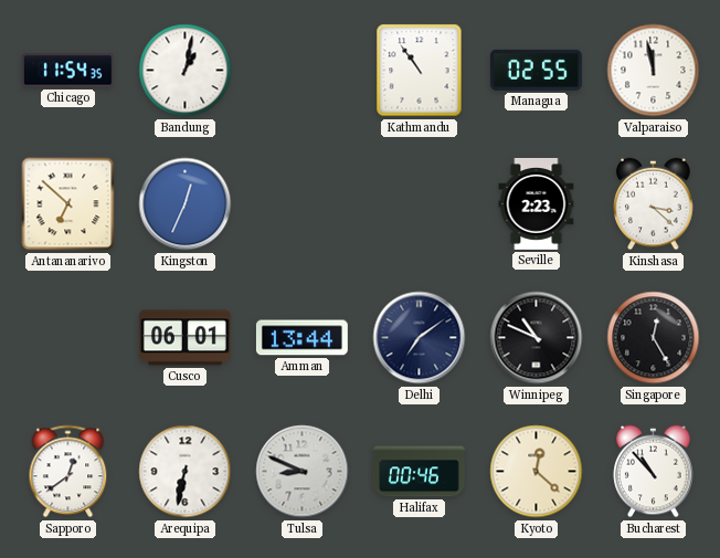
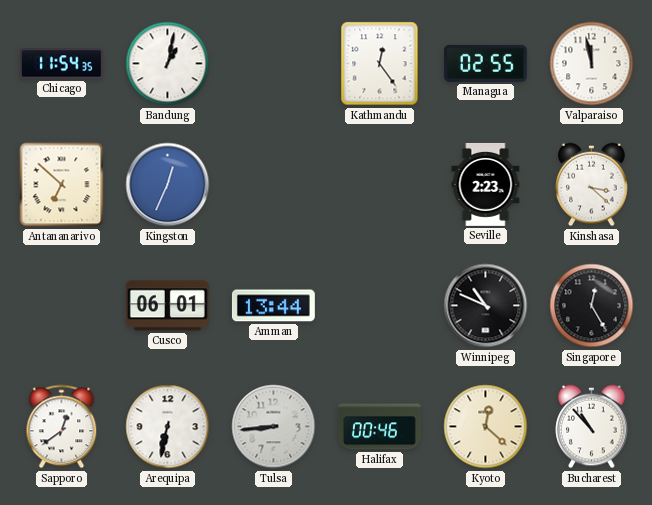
Kathmandu: 10:54 -> 12:24 (380, 64)
Delhi: 7:09 -> none (420, 338)
Tulsa: 8:49 -> 8:44 (274, 427)
